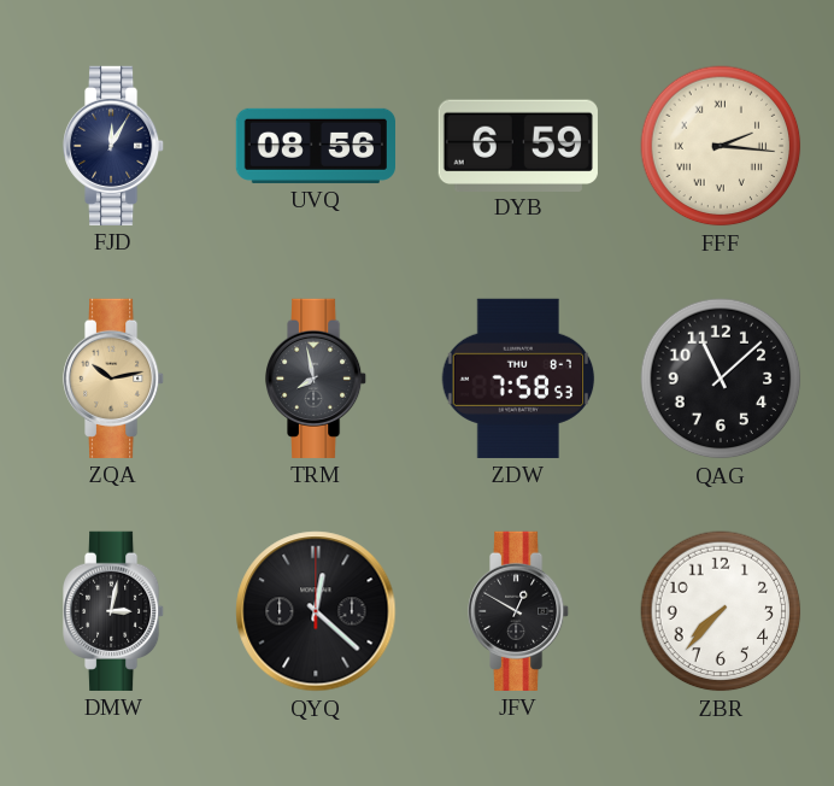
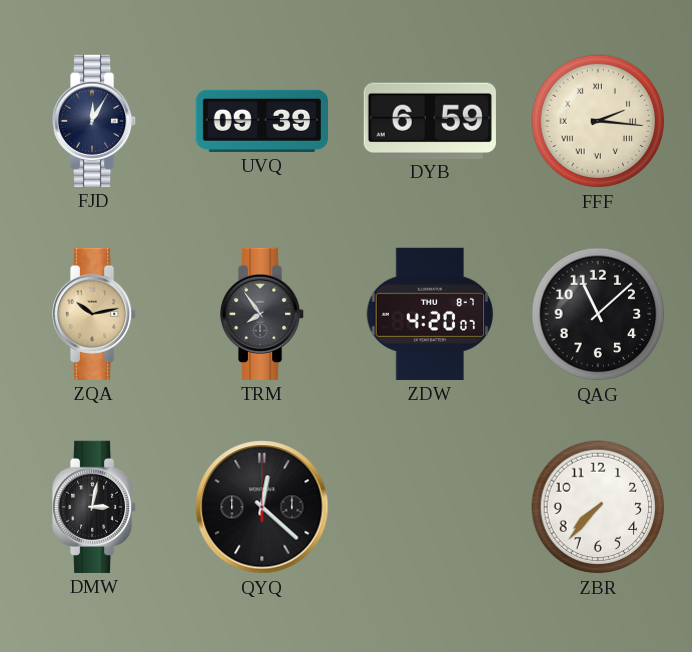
UVQ: 08:56 -> 09:39 (261, 121)
TRM: 7:58 -> 7:54 (263, 314)
ZDW: 7:58 -> 4:20 (430, 314)
JFV: 12:50 -> none (519, 611)
